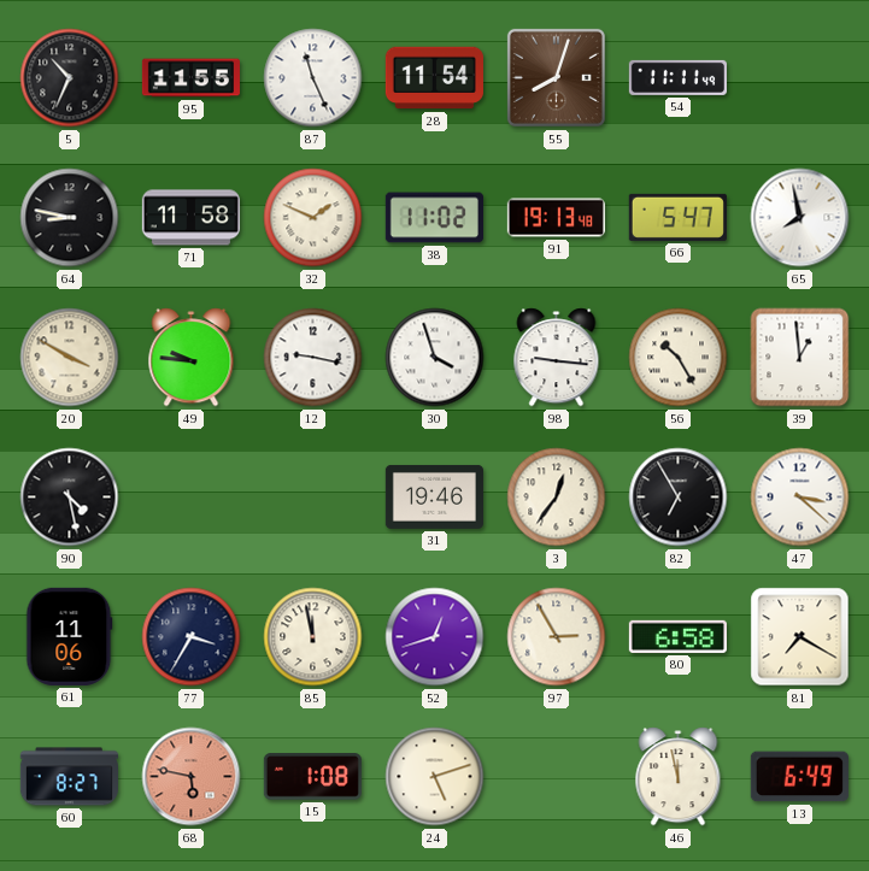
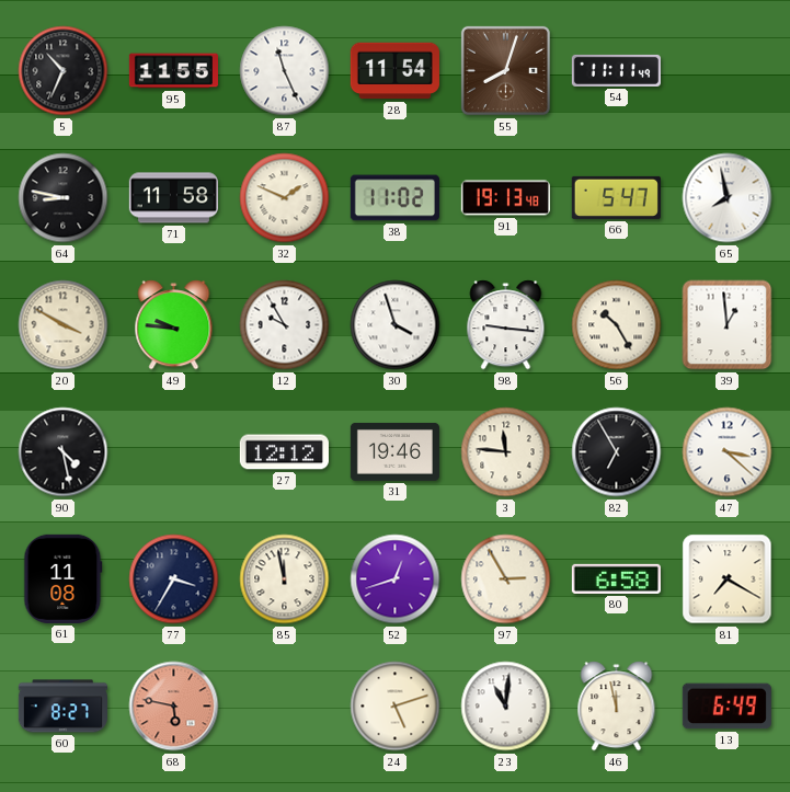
12: 9:17 -> 9:55 (285, 325)
27: none -> 12:12 (284, 452)
3: 12:36 -> 11:46 (506, 452)
61: 11:06 -> 11:08 (64, 578)
15: 1:08 -> none (312, 777)
23: none -> 11:01 (506, 707)
